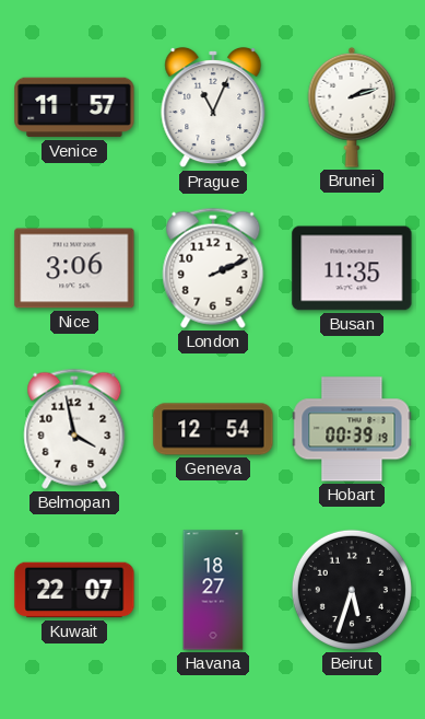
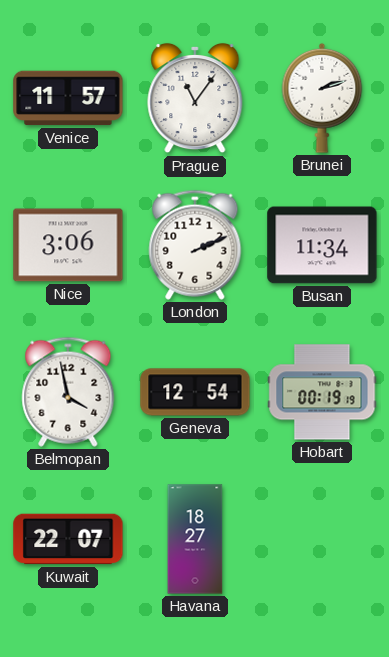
Prague: 11:04 -> 11:06 (195, 98)
Busan: 11:35 -> 11:34 (322, 245)
Hobart: 00:39 -> 00:19 (322, 392)
Beirut: 5:33 -> none (352, 590)
